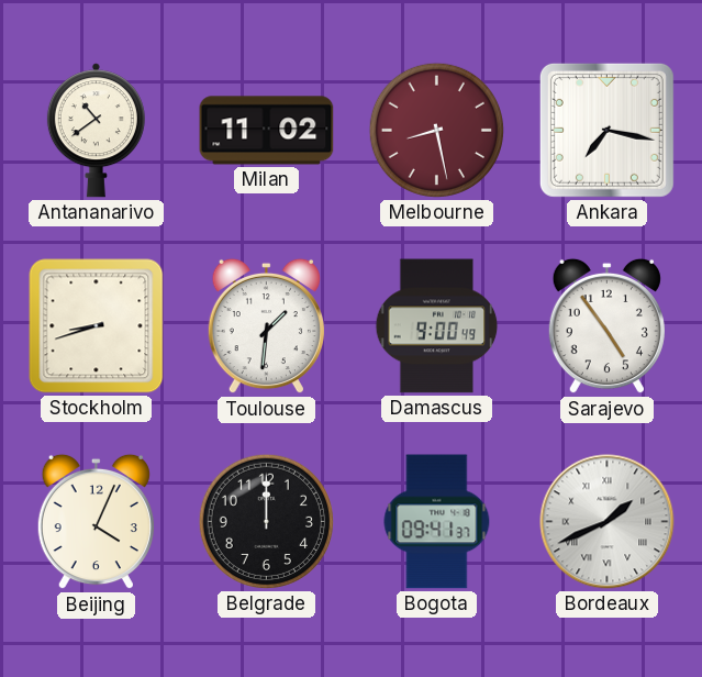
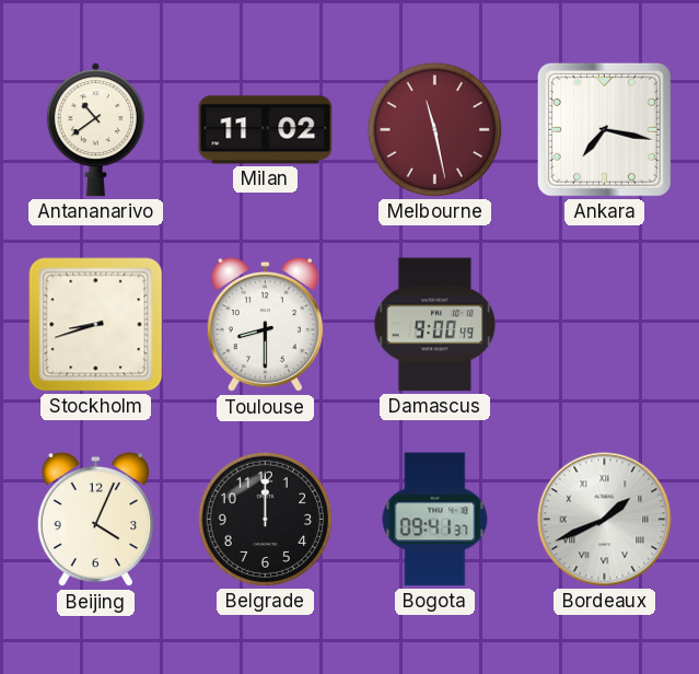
Melbourne: 8:28 -> 11:28 (434, 129)
Toulouse: 1:31 -> 8:30 (265, 325)
Sarajevo: 4:54 -> none (606, 326)
